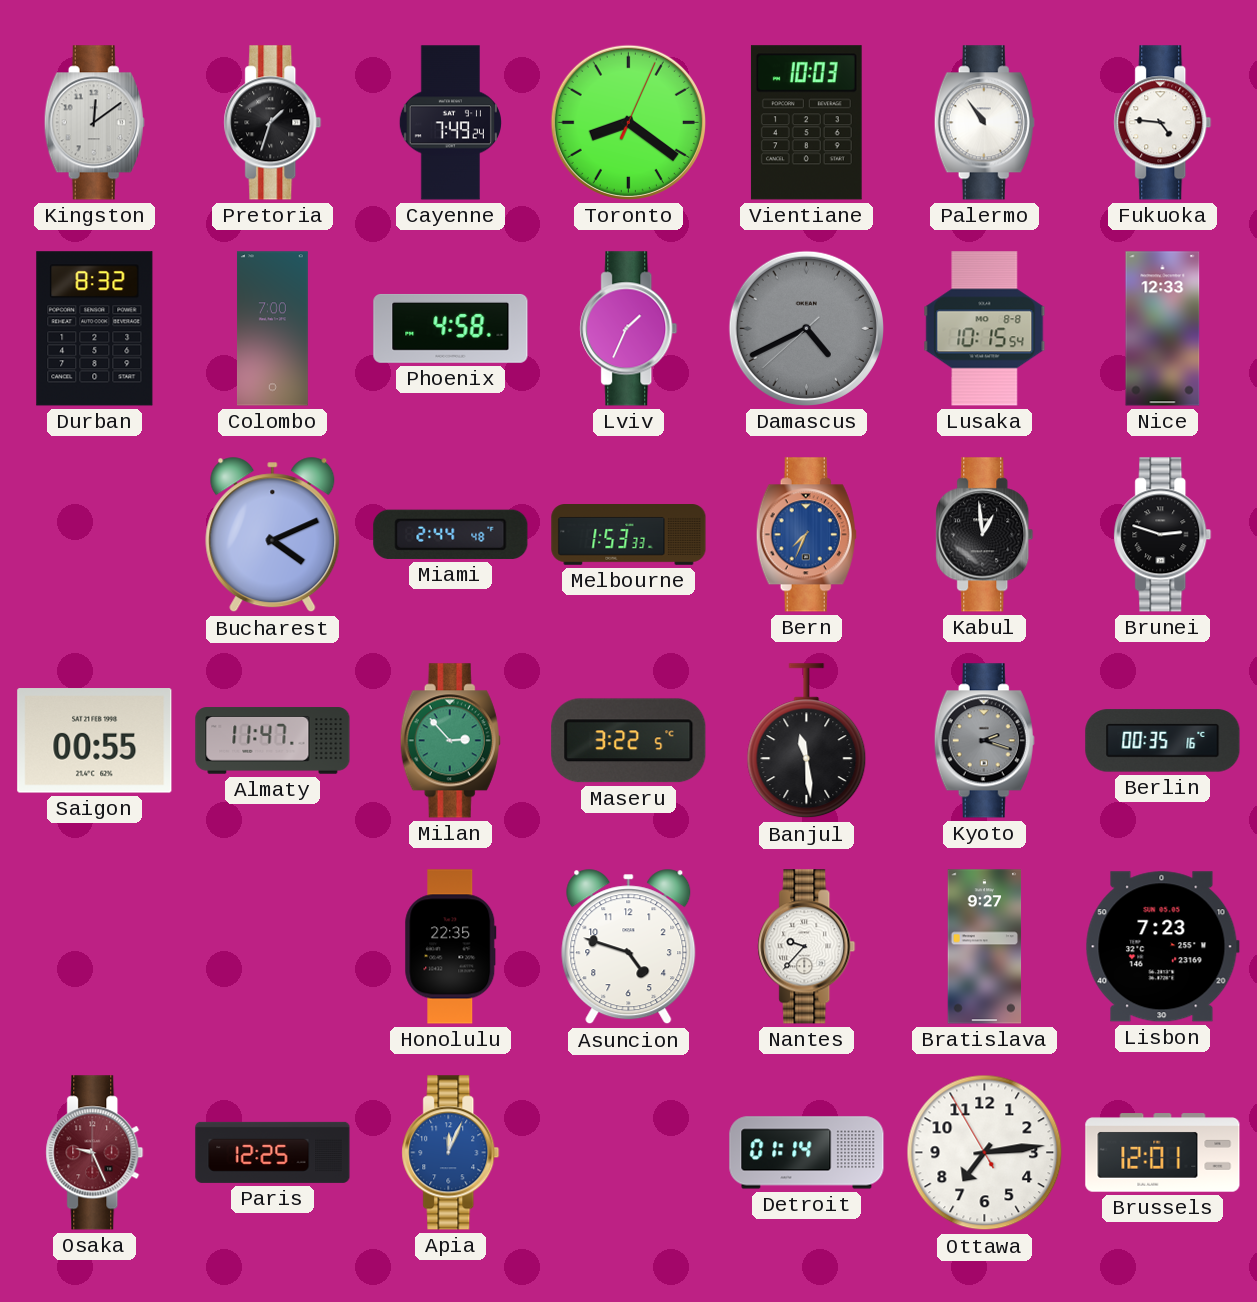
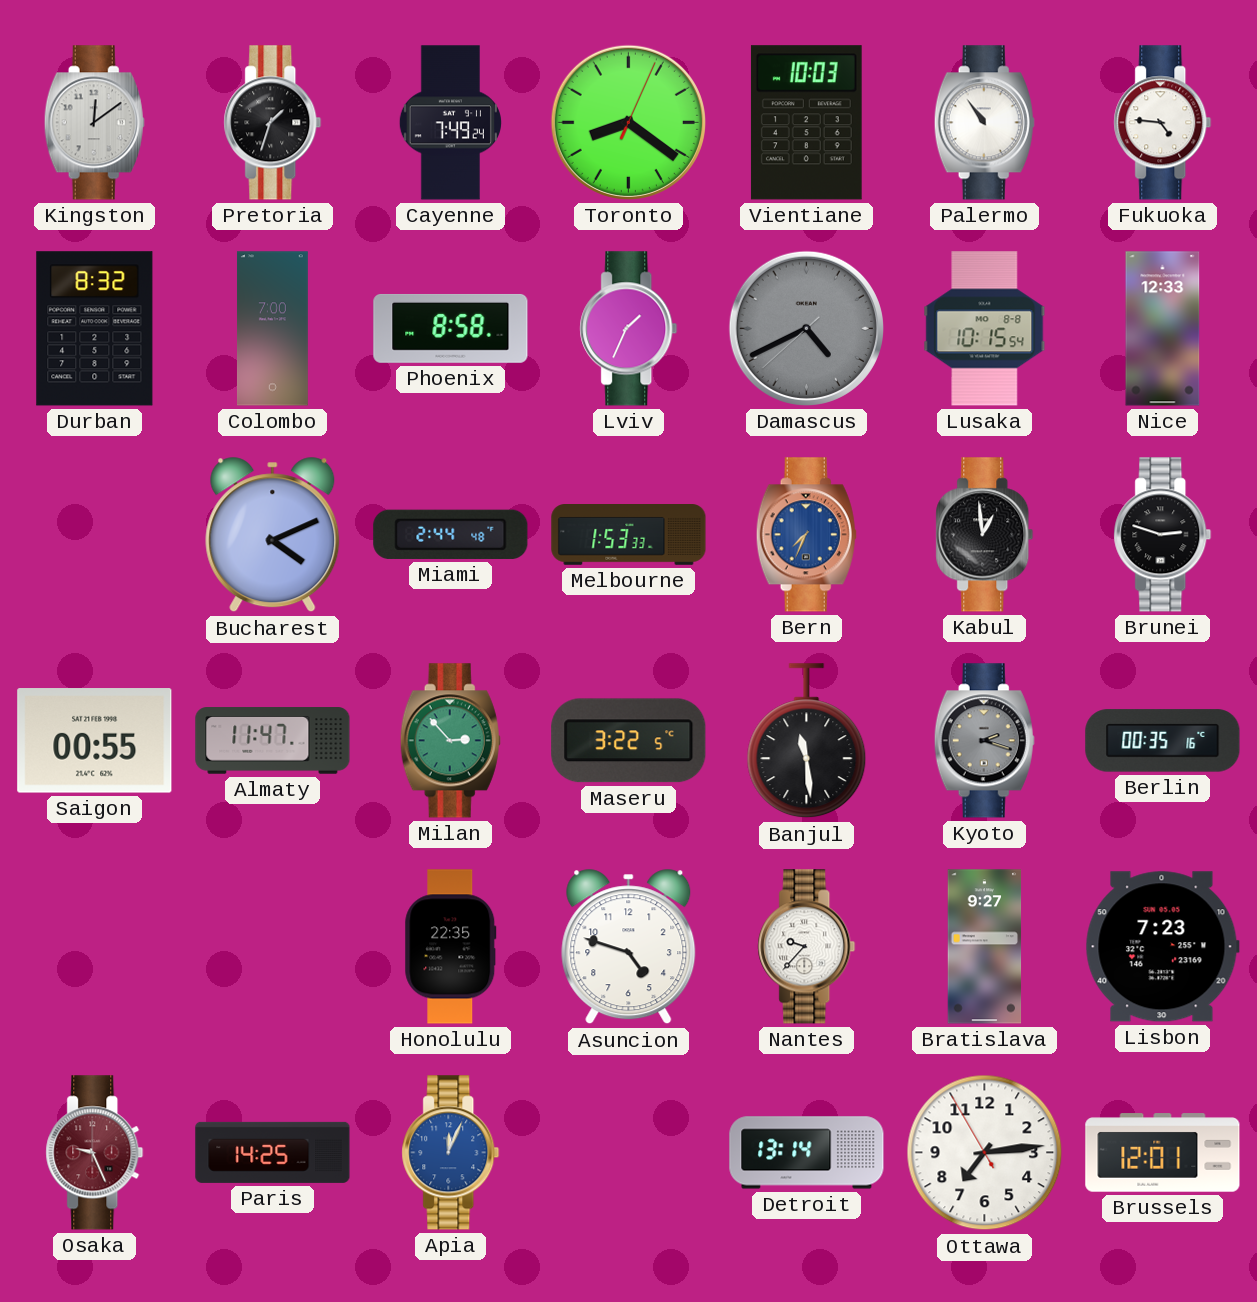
Phoenix: 4:58 -> 8:58 (451, 328)
Paris: 12:25 -> 14:25 (273, 1152)
Detroit: 01:14 -> 13:14 (807, 1153)
